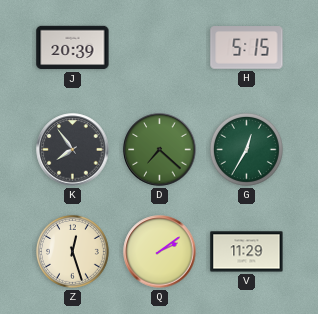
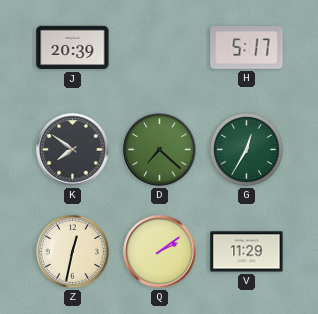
H: 5:15 -> 5:17 (247, 48)
K: 7:54 -> 7:51 (73, 150)
Z: 12:27 -> 12:32 (72, 251)
